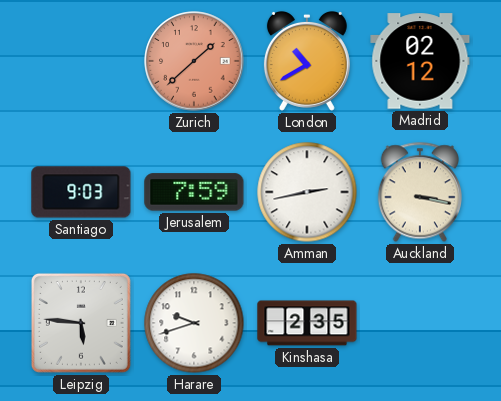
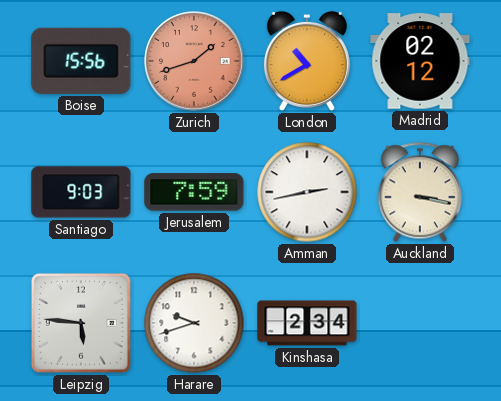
Boise: none -> 15:56 (81, 61)
Zurich: 1:38 -> 1:42 (194, 61)
Kinshasa: 2:35 -> 2:34 (307, 323)
